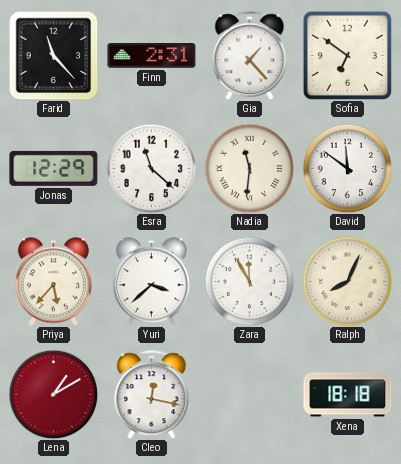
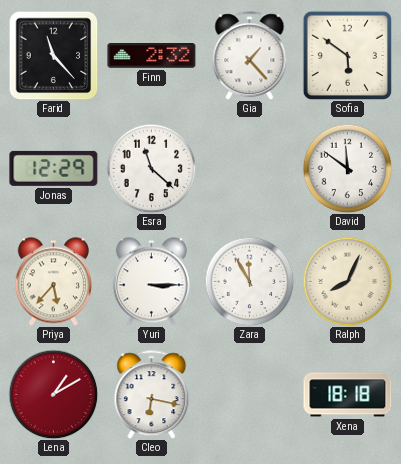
Finn: 2:31 -> 2:32 (152, 56)
Sofia: 6:51 -> 5:51 (347, 55)
Nadia: 11:31 -> none (249, 168)
Yuri: 3:38 -> 3:15 (151, 282)
Cleo: 12:17 -> 6:17 (152, 395)
